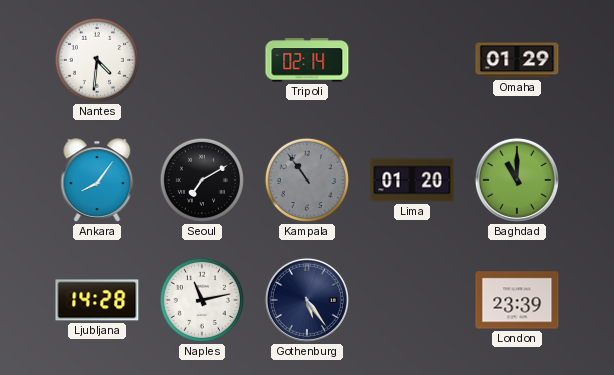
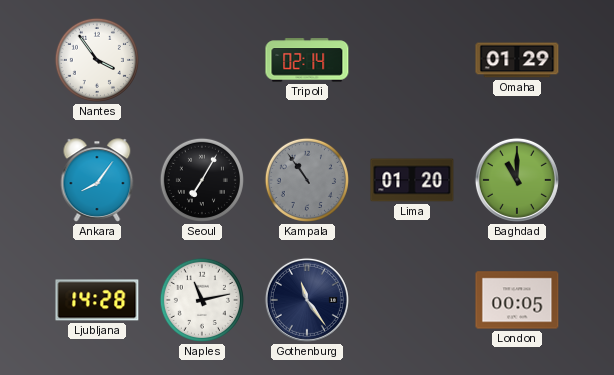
Nantes: 4:31 -> 3:54 (97, 60)
Seoul: 7:10 -> 7:05 (202, 180)
Gothenburg: 5:24 -> 11:24 (307, 300)
London: 23:39 -> 00:05 (517, 300)
